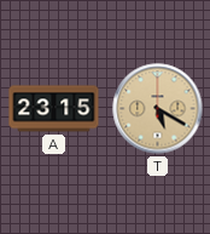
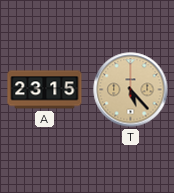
T: 5:20 -> 5:23 (131, 90)
